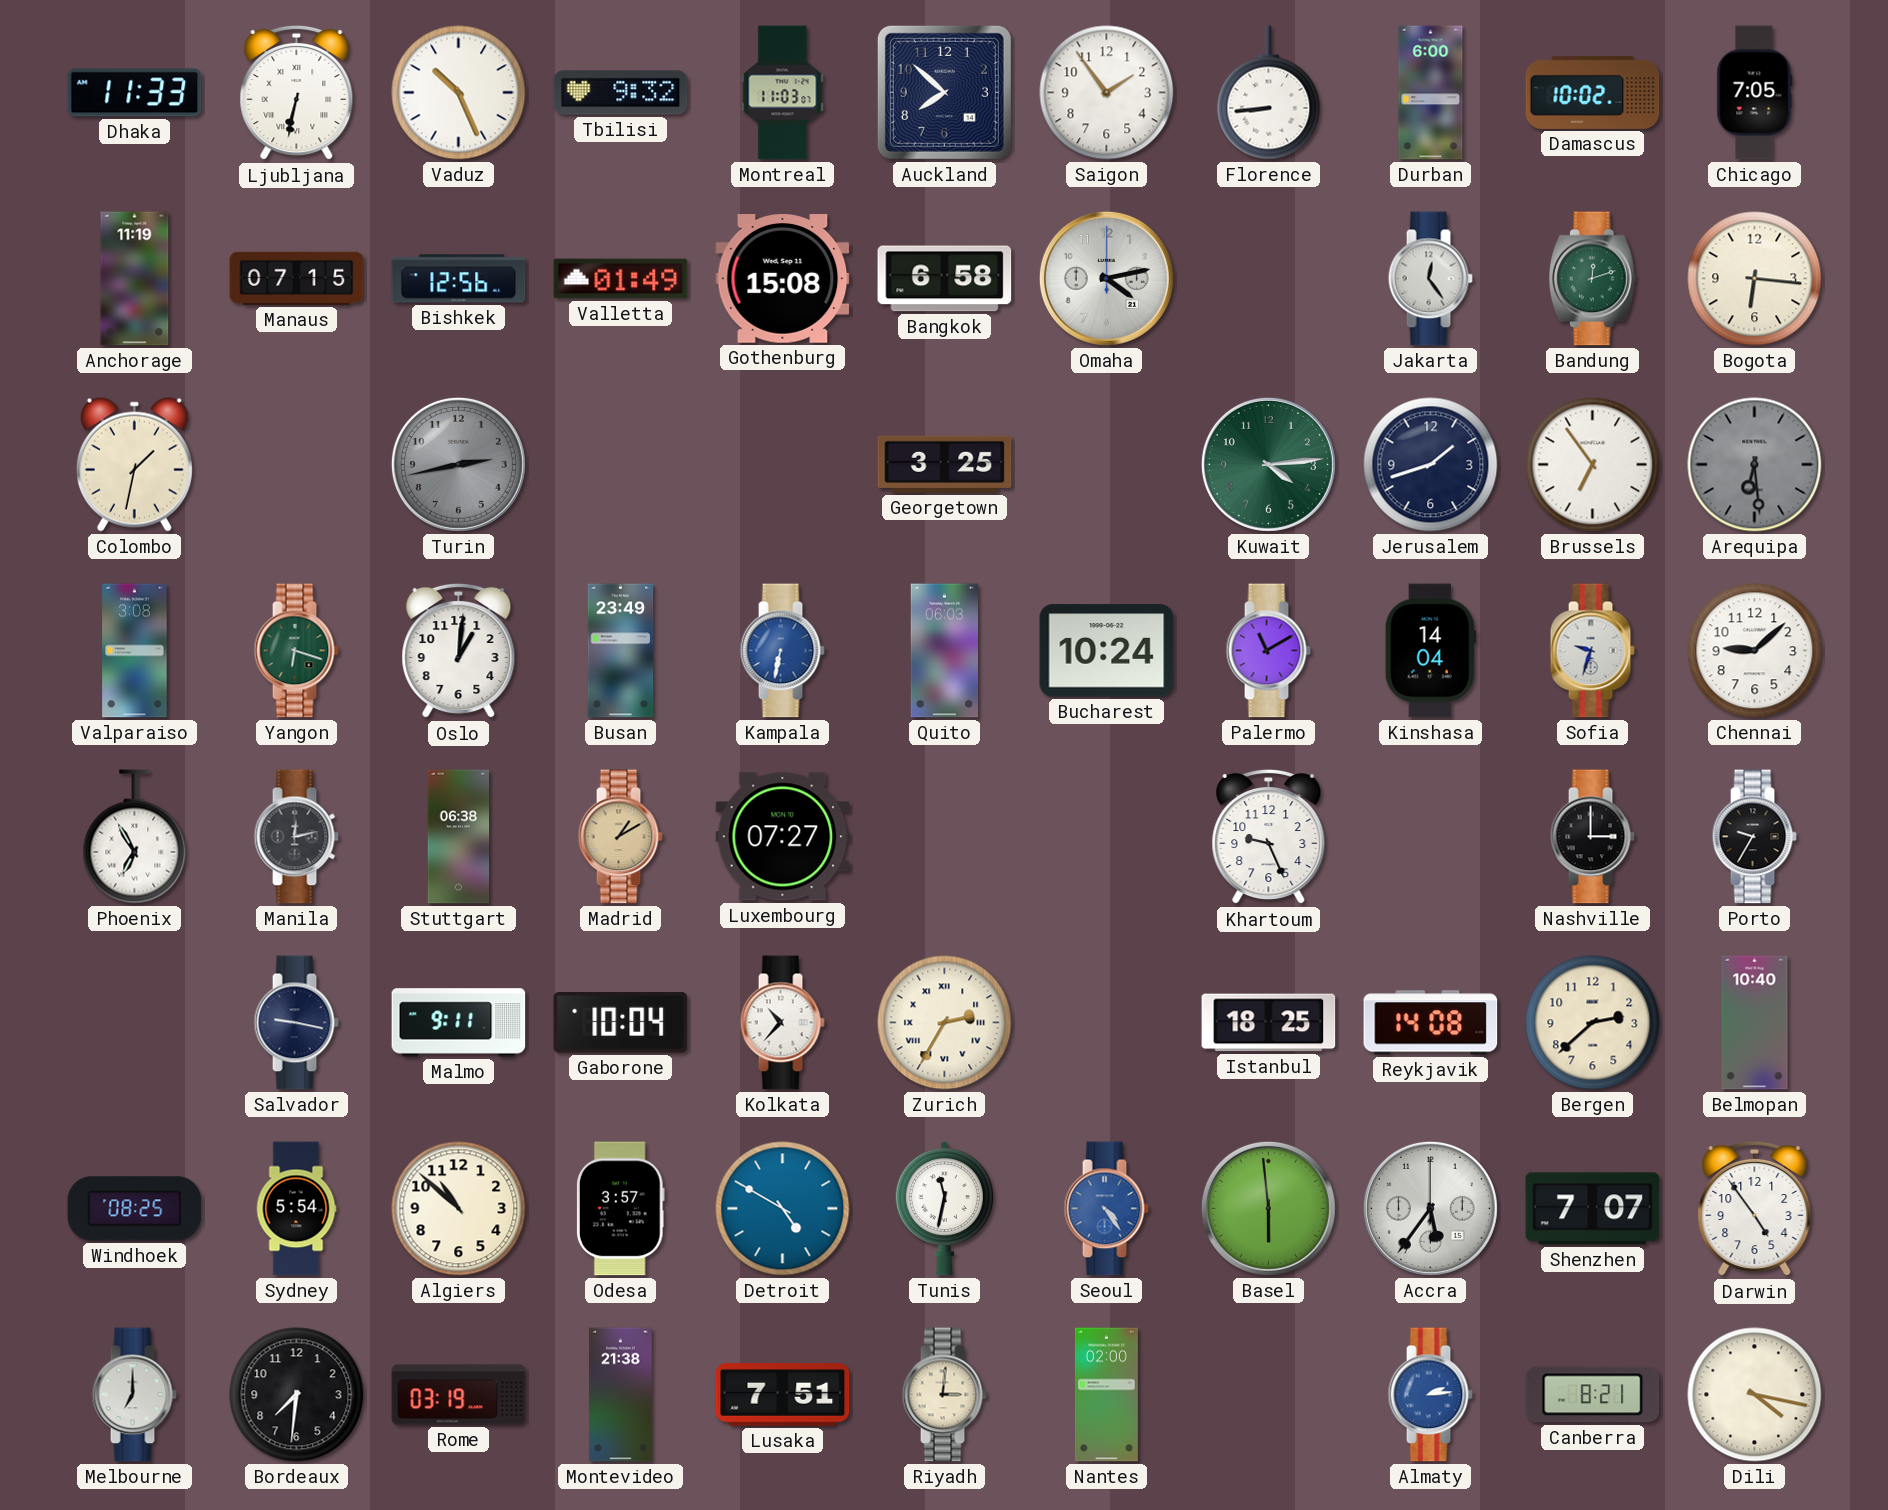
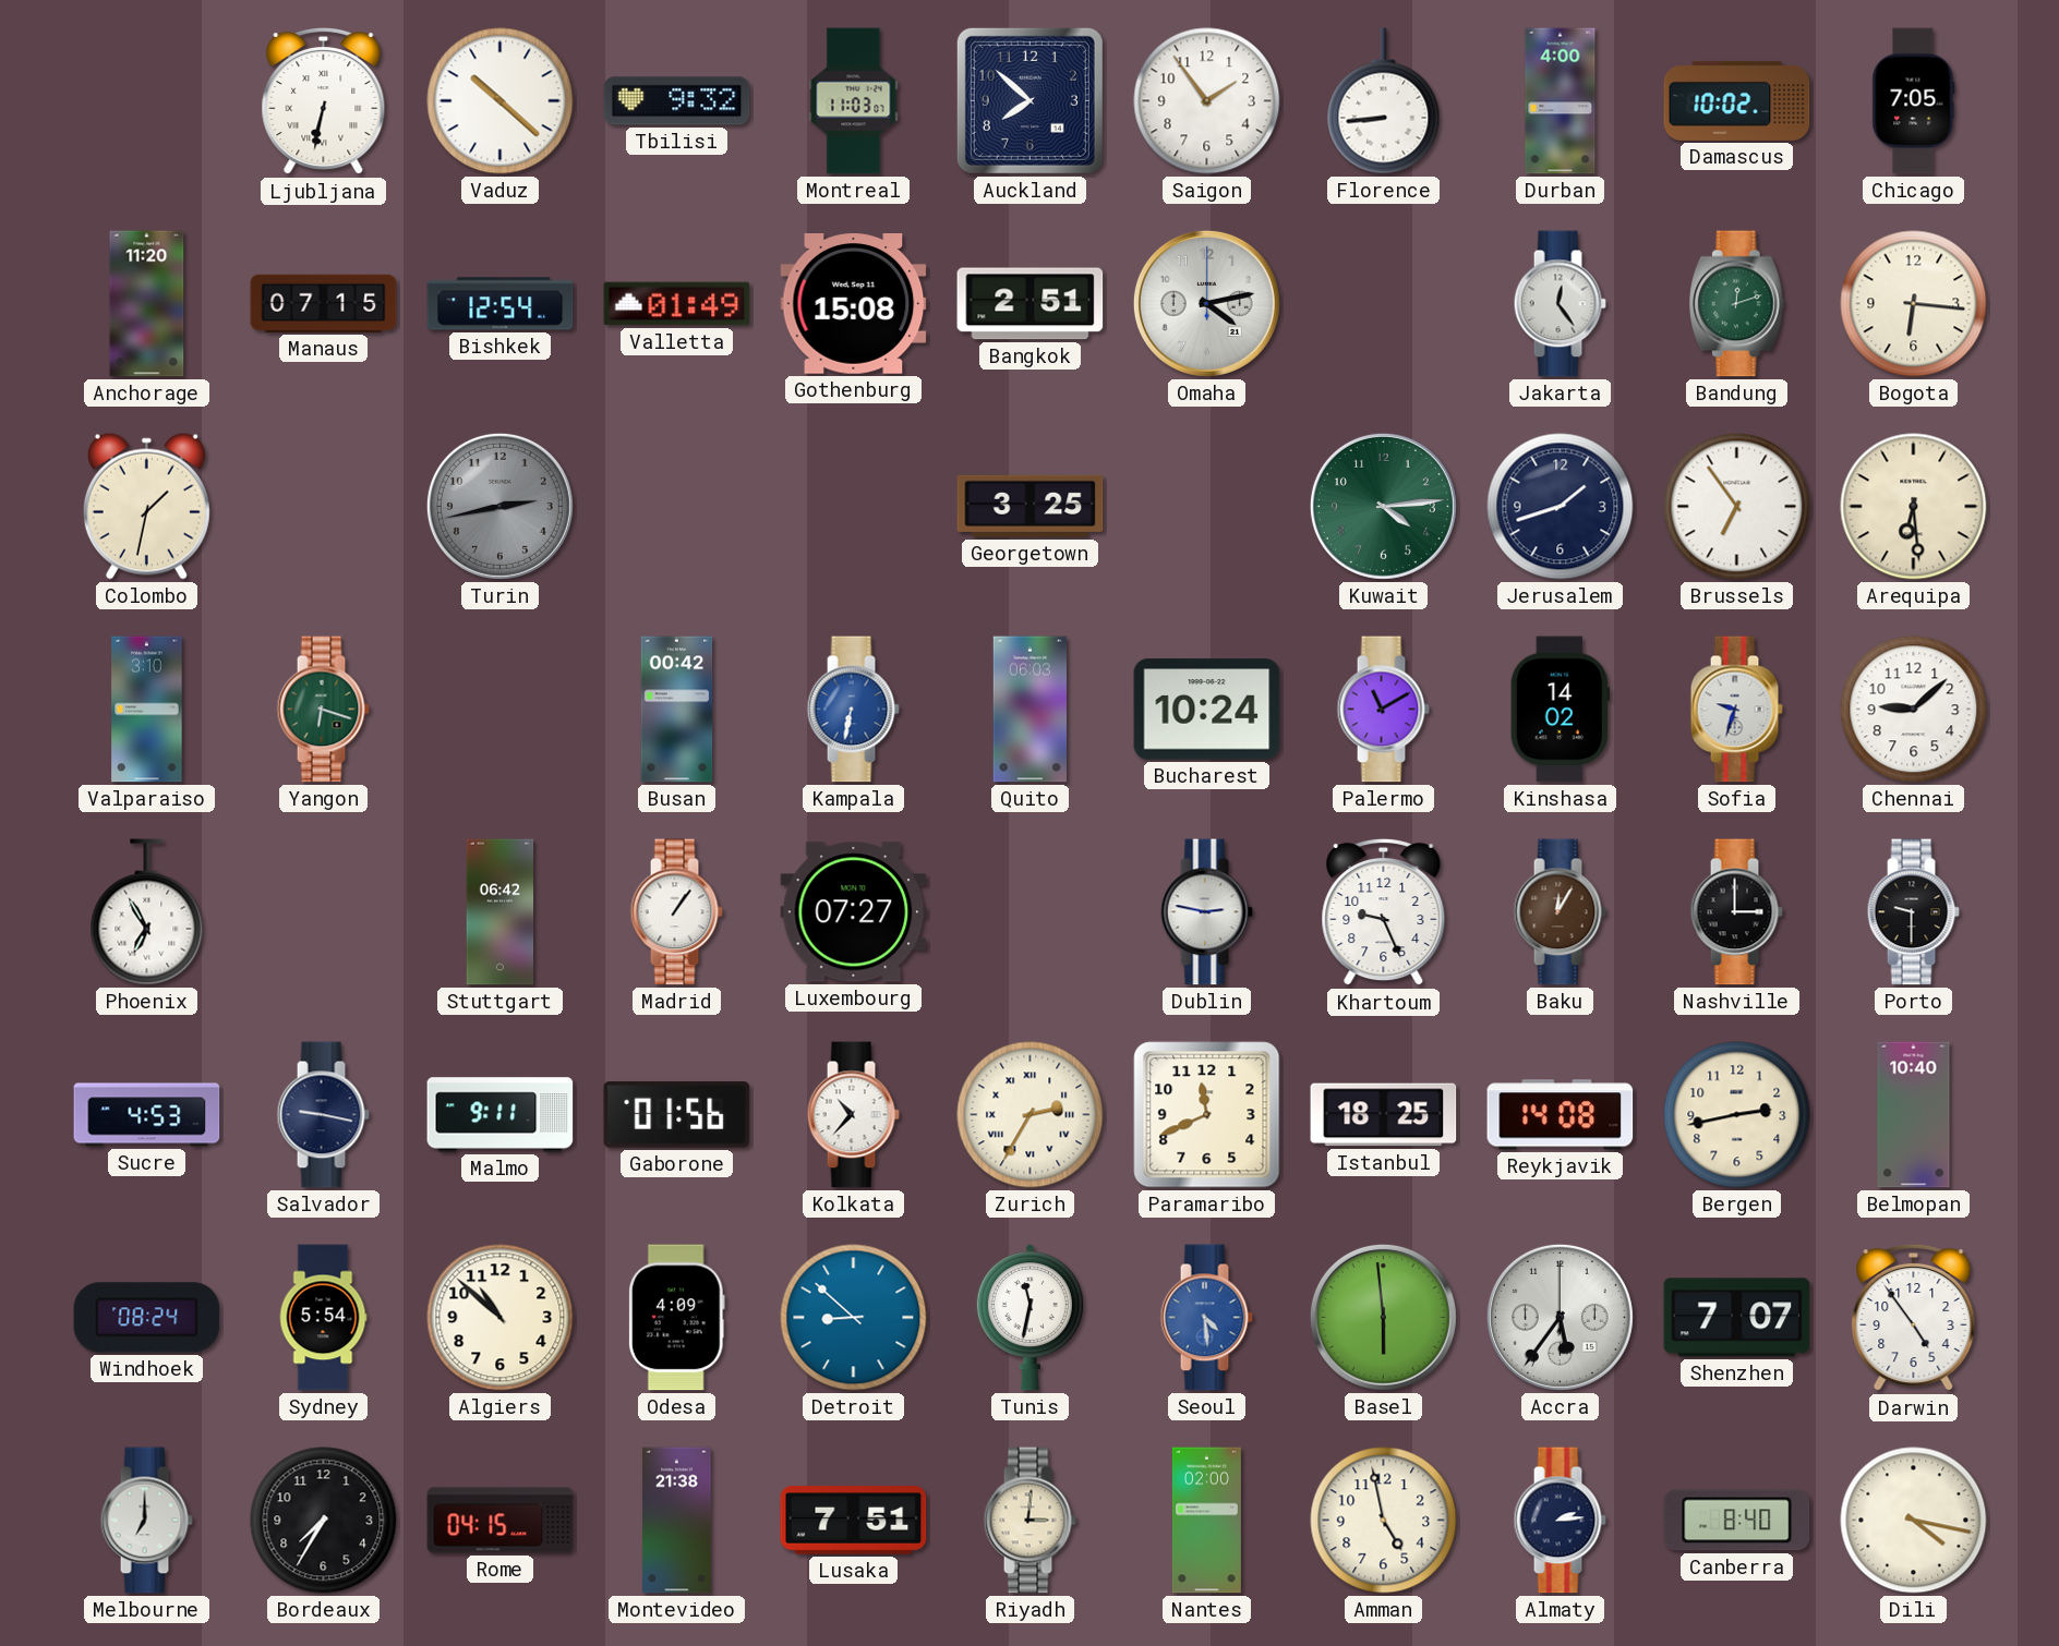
Dhaka: 11:33 -> none (135, 93)
Vaduz: 10:26 -> 10:22 (501, 101)
Durban: 6:00 -> 4:00 (1561, 101)
Anchorage: 11:19 -> 11:20 (147, 304)
Bishkek: 12:56 -> 12:54 (501, 304)
Bangkok: 6:58 -> 2:51 (1031, 304)
Arequipa dial: grey -> cream (1914, 507)
Valparaiso: 3:08 -> 3:10 (147, 710)
Oslo: 1:01 -> none (459, 651)
Busan: 23:49 -> 00:42 (677, 710)
Kinshasa: 14:04 -> 14:02 (1560, 710)
Manila: 12:13 -> none (296, 837)
Stuttgart: 06:38 -> 06:42 (501, 912)
Madrid: 1:10 -> 1:06 (676, 912)
Madrid dial: champagne -> white (676, 912)
Dublin: none -> 2:47 (1206, 912)
Baku: none -> 12:05 (1560, 912)
Porto: 9:35 -> 9:30 (1913, 912)
Sucre: none -> 4:53 (147, 1115)
Gaborone: 10:04 -> 01:56 (677, 1114)
Paramaribo: none -> 11:41 (1207, 1115)
Bergen: 2:38 -> 2:43 (1737, 1115)
Windhoek: 08:25 -> 08:24 (147, 1318)
Odesa: 3:57 -> 4:09 (676, 1318)
Detroit: 4:50 -> 8:52 (854, 1318)
Seoul: 4:24 -> 4:29 (1206, 1318)
Bordeaux: 7:31 -> 7:35 (324, 1521)
Rome: 03:19 -> 04:15 (501, 1521)
Amman: none -> 4:58 (1384, 1521)
Almaty dial: blue -> navy (1560, 1521)
Canberra: 8:21 -> 8:40 (1737, 1521)
